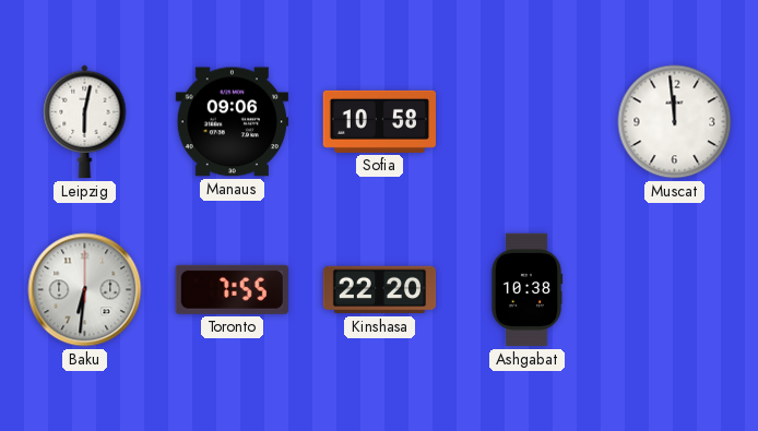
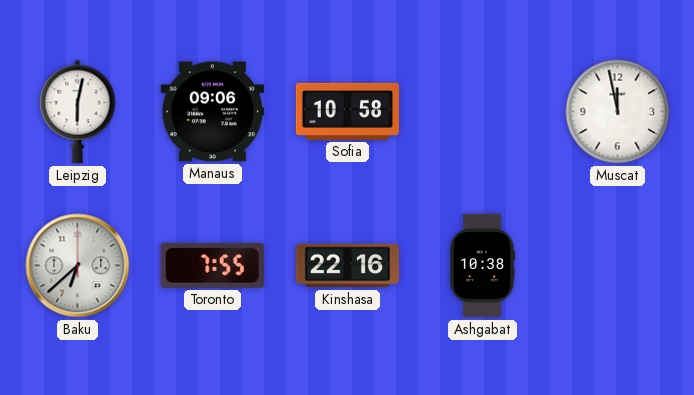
Muscat: 11:59 -> 11:58 (618, 112)
Baku: 6:31 -> 6:38 (78, 266)
Kinshasa: 22:20 -> 22:16 (348, 266)
